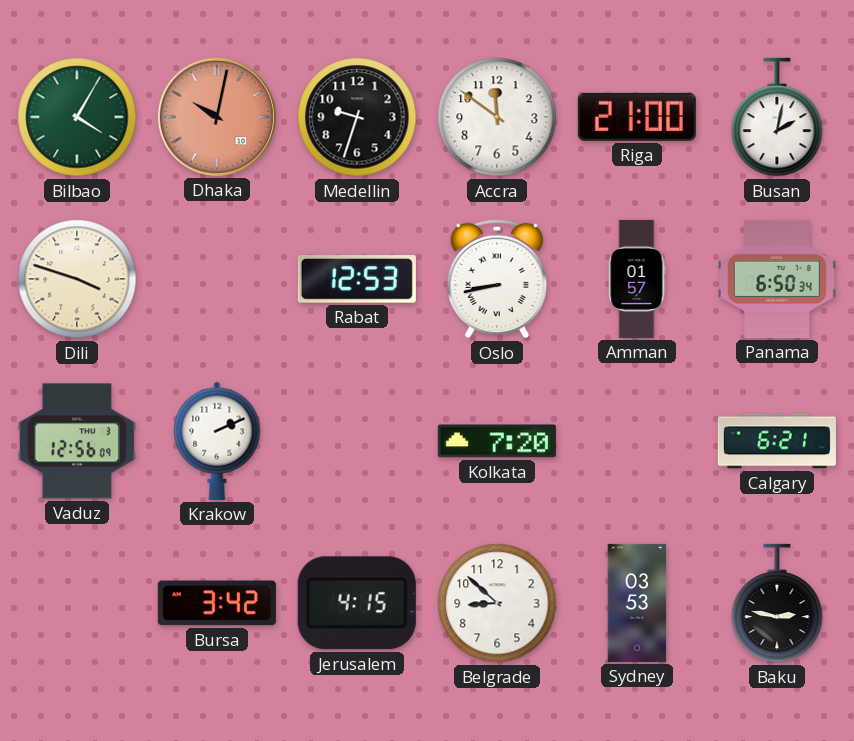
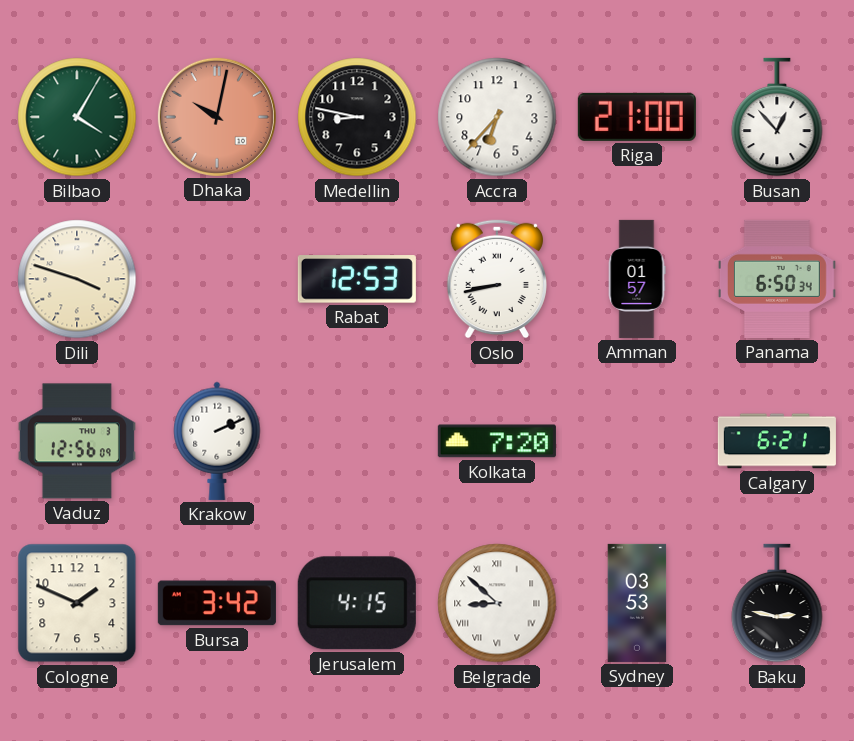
Medellin: 9:33 -> 8:47 (357, 117)
Accra: 11:51 -> 6:37 (497, 117)
Busan: 2:02 -> 12:53 (777, 117)
Cologne: none -> 1:49 (77, 603)
Belgrade numerals: Arabic -> Roman (497, 603)
